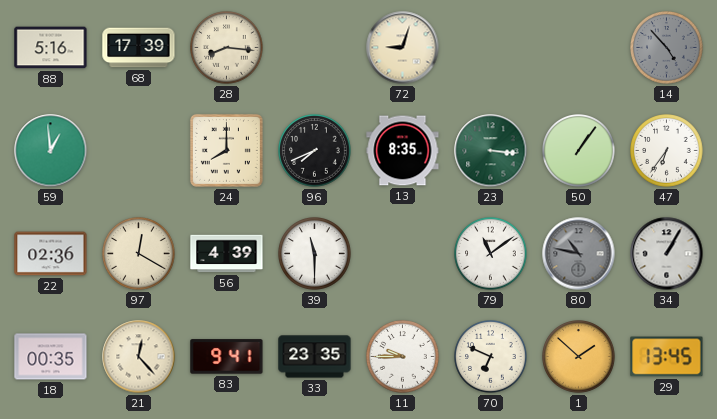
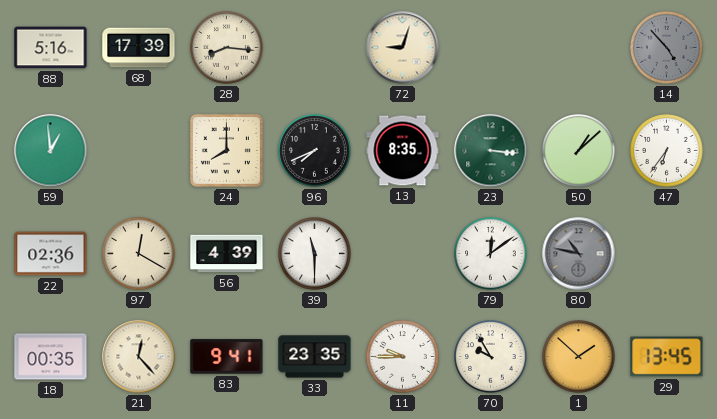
50: 1:06 -> 1:08 (579, 151)
79: 11:09 -> 12:09 (491, 254)
34: 1:05 -> none (667, 254)
70: 6:49 -> 9:55 (491, 357)
